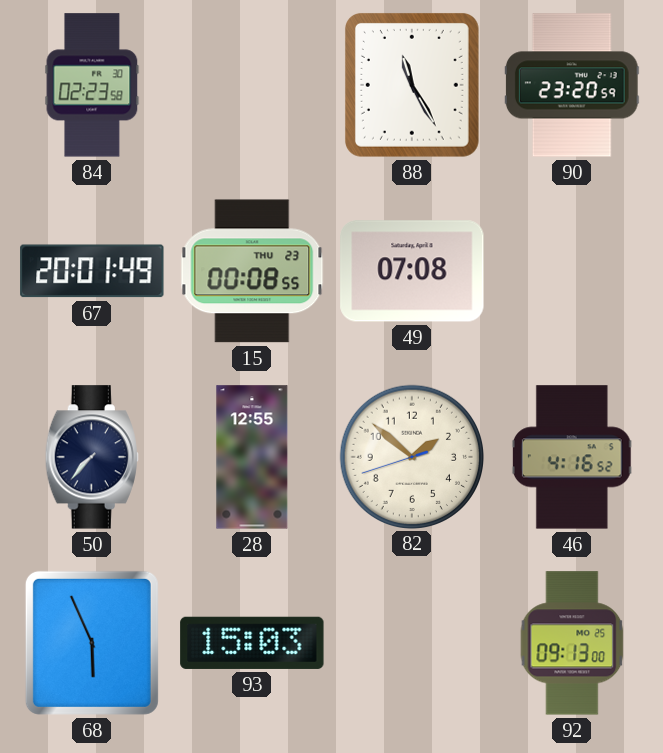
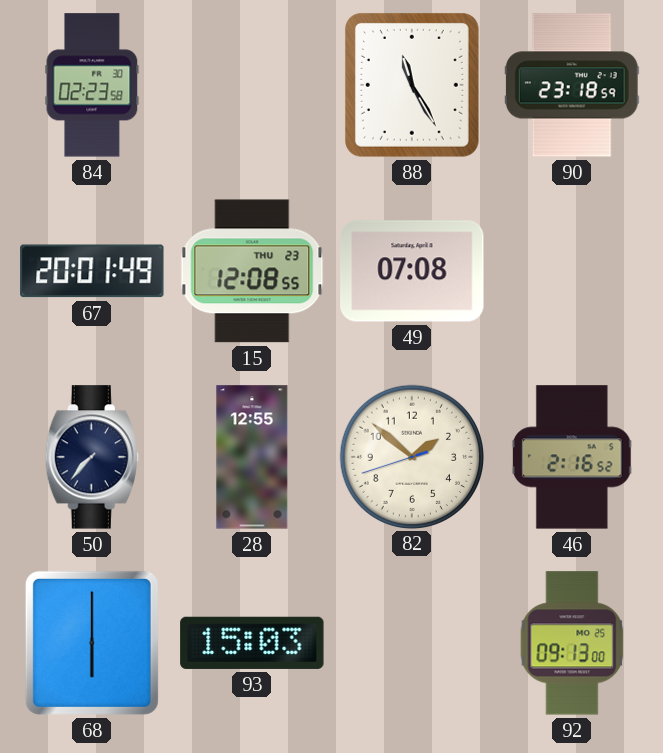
90: 23:20 -> 23:18 (572, 85)
15: 00:08 -> 12:08 (252, 271)
46: 4:16 -> 2:16 (572, 457)
68: 5:56 -> 6:00 (92, 643)
